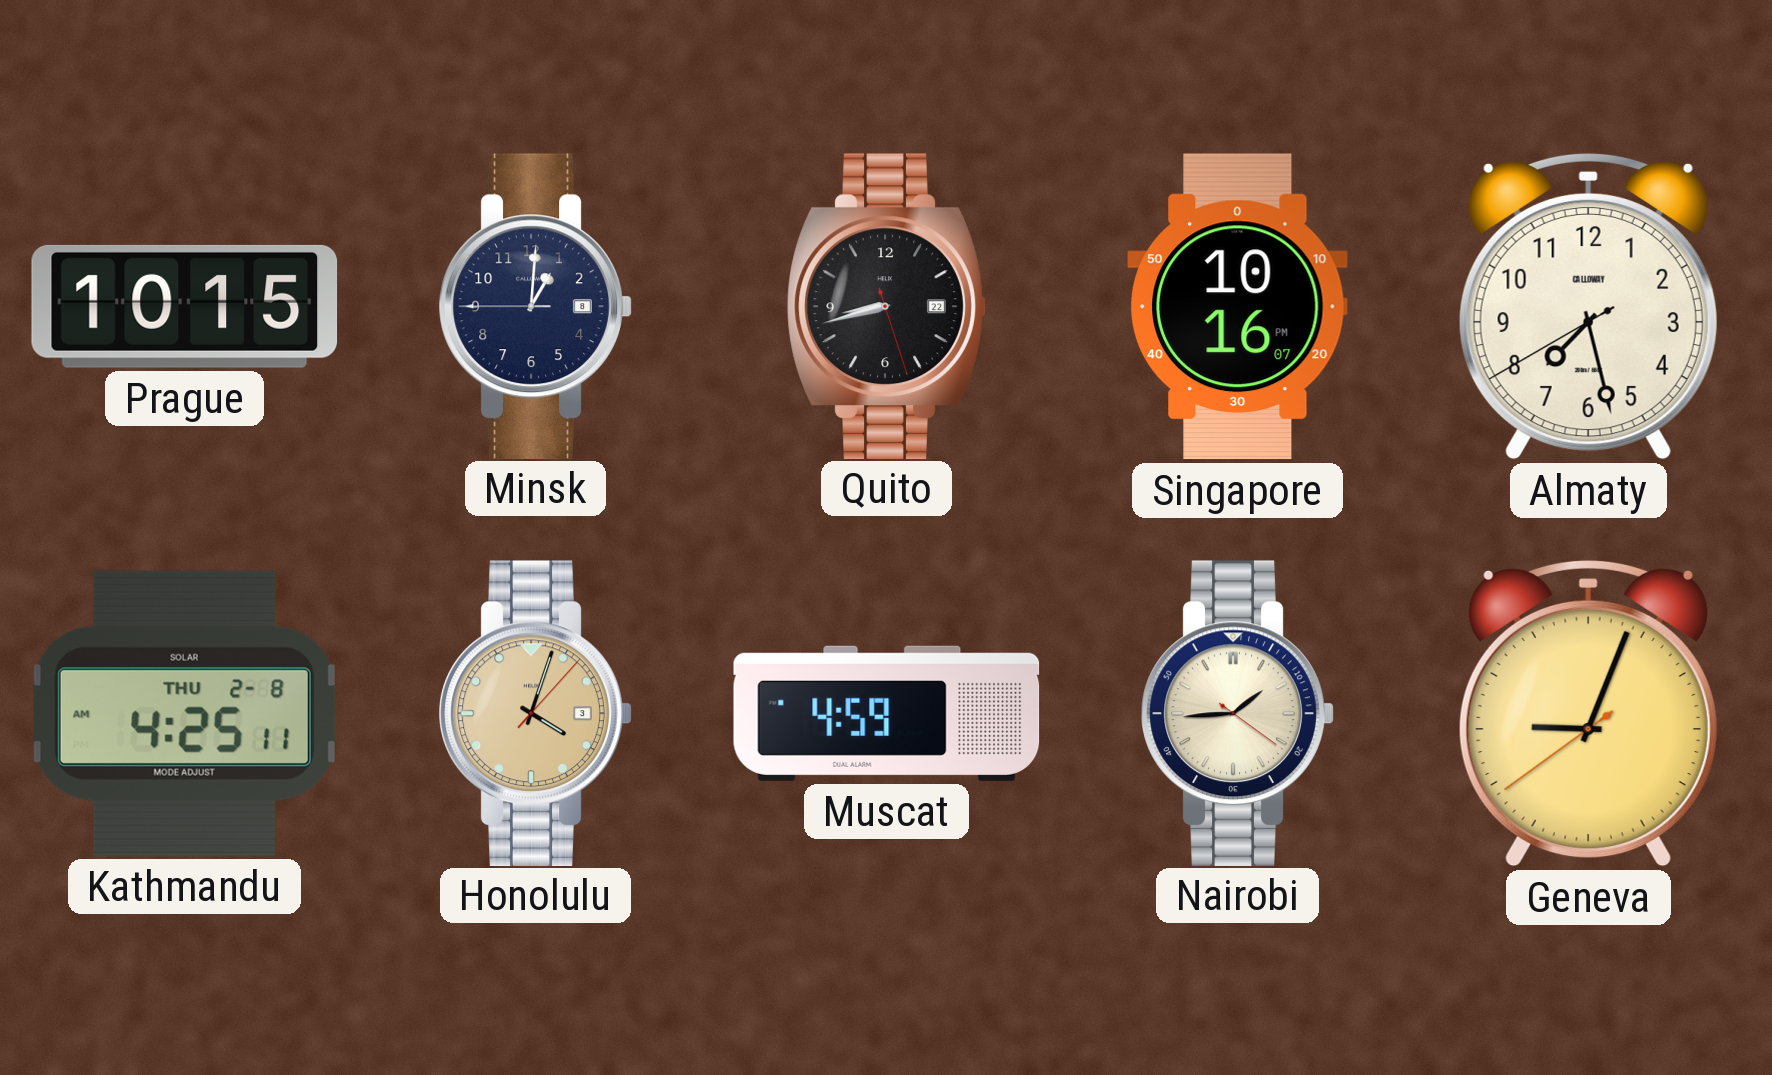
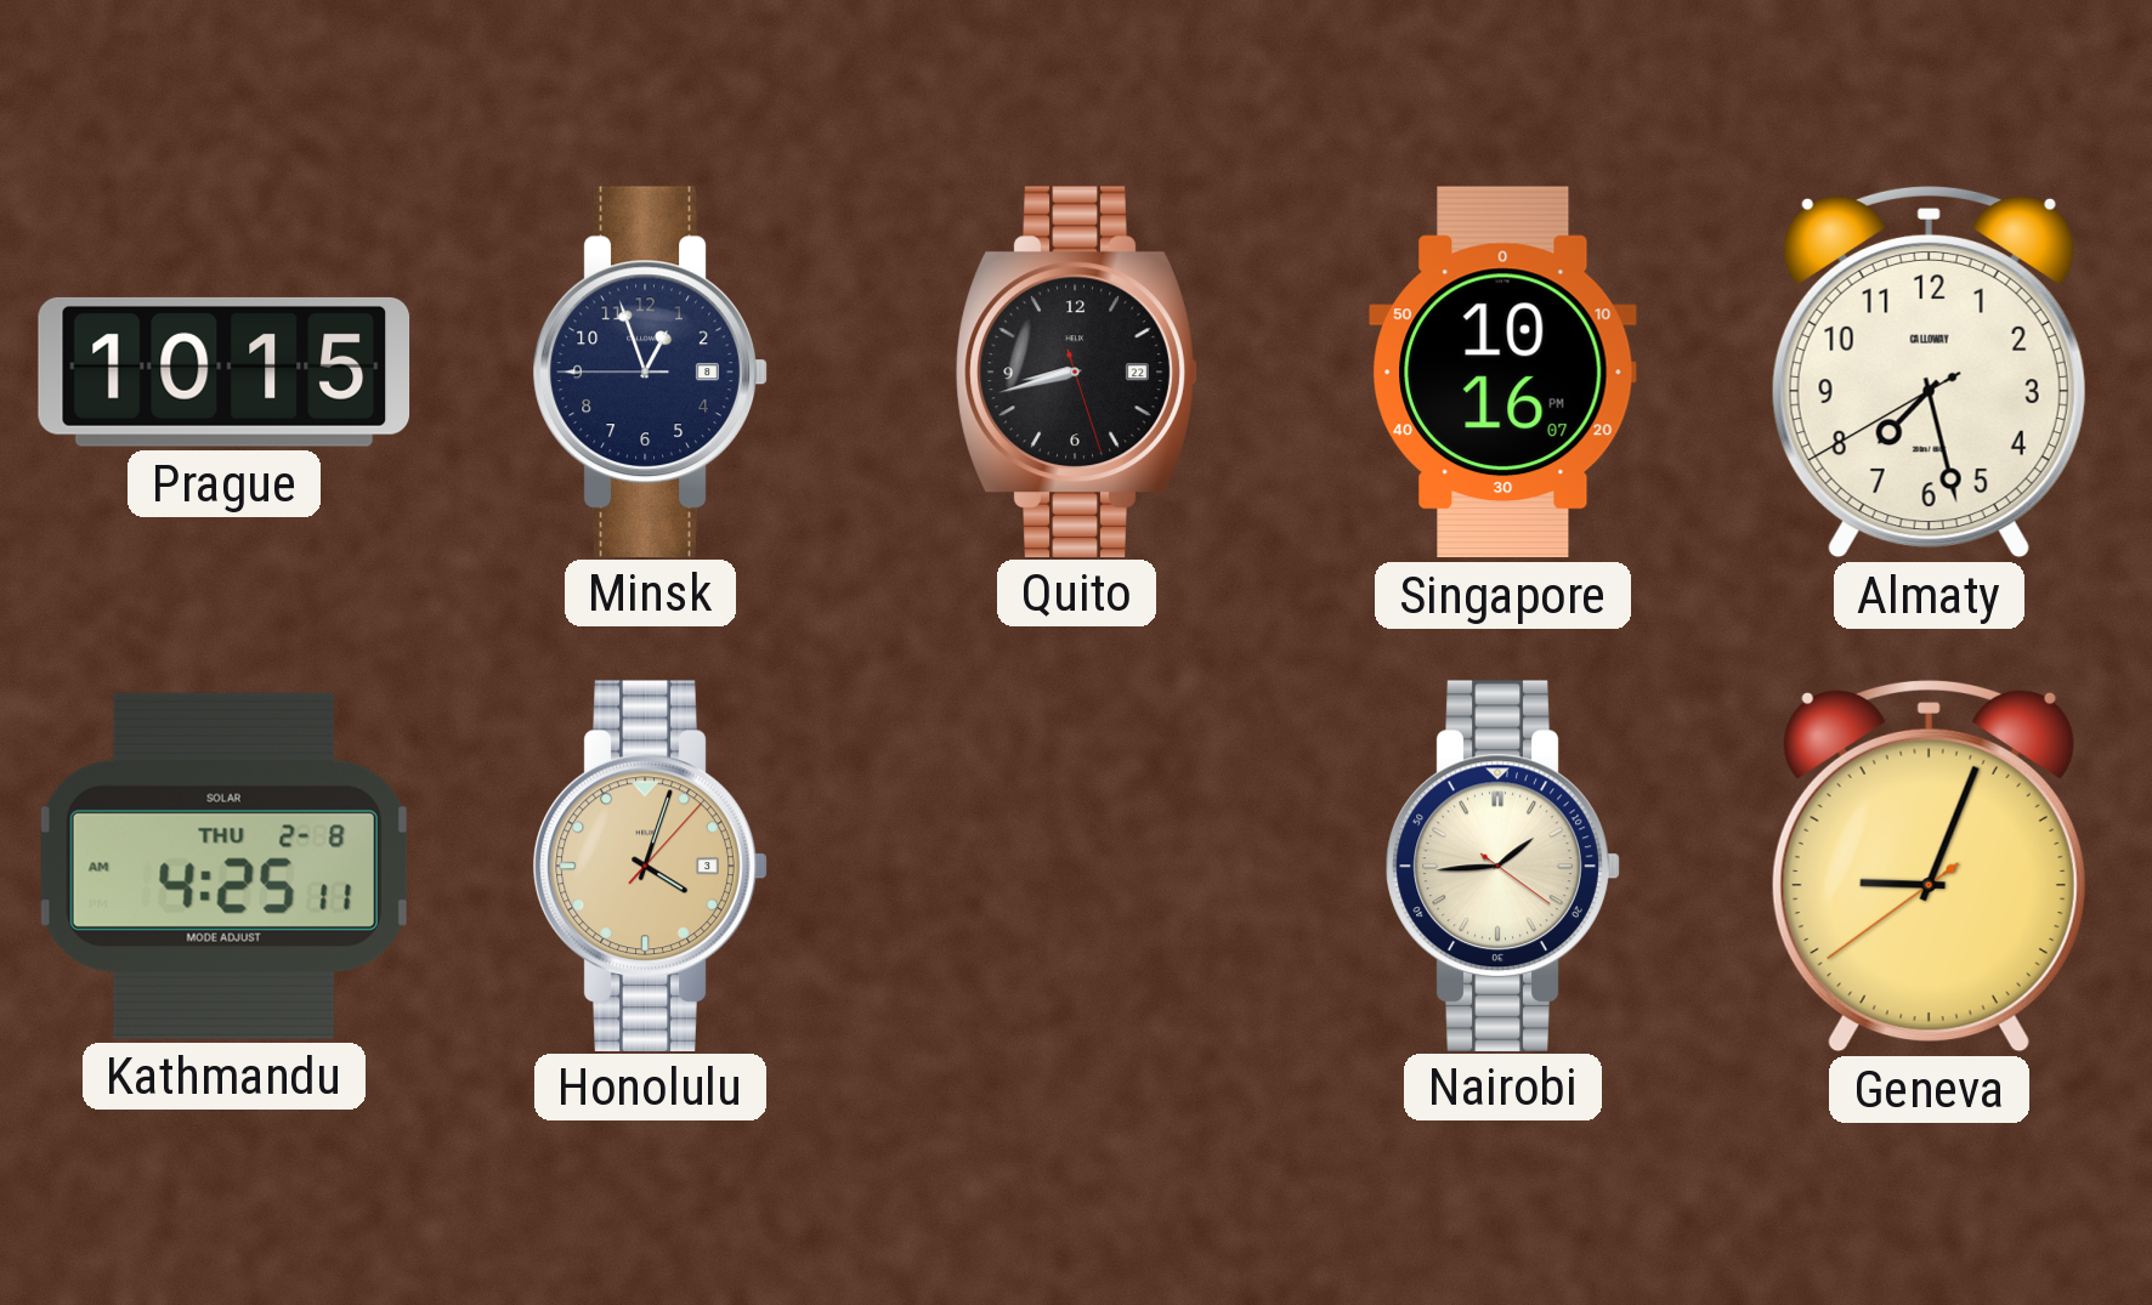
Minsk: 1:00 -> 12:56 (650, 371)
Muscat: 4:59 -> none (887, 713)
